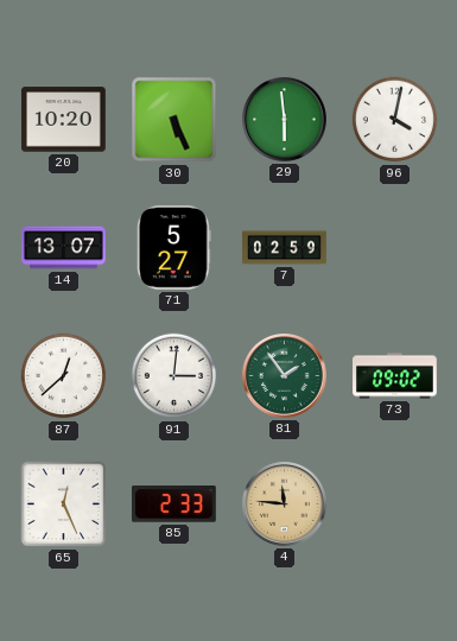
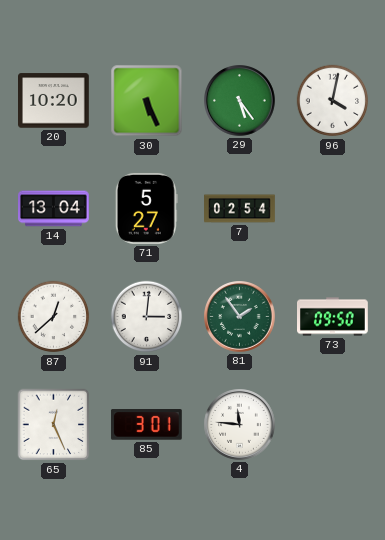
29: 5:59 -> 5:24 (240, 101)
14: 13:07 -> 13:04 (54, 209)
7: 02:59 -> 02:54 (240, 209)
73: 09:02 -> 09:50 (333, 317)
85: 2:33 -> 3:01 (146, 425)
4 dial: champagne -> white (240, 425)
